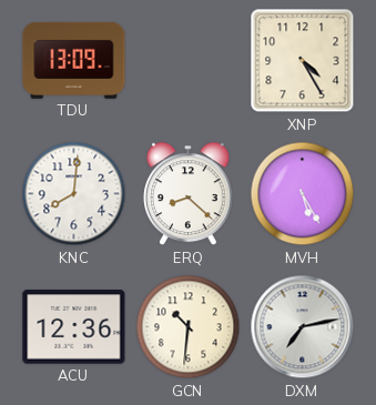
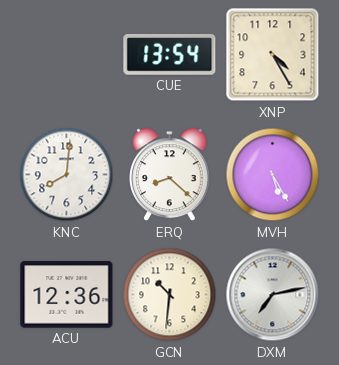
TDU: 13:09 -> none (74, 60)
CUE: none -> 13:54 (170, 55)
